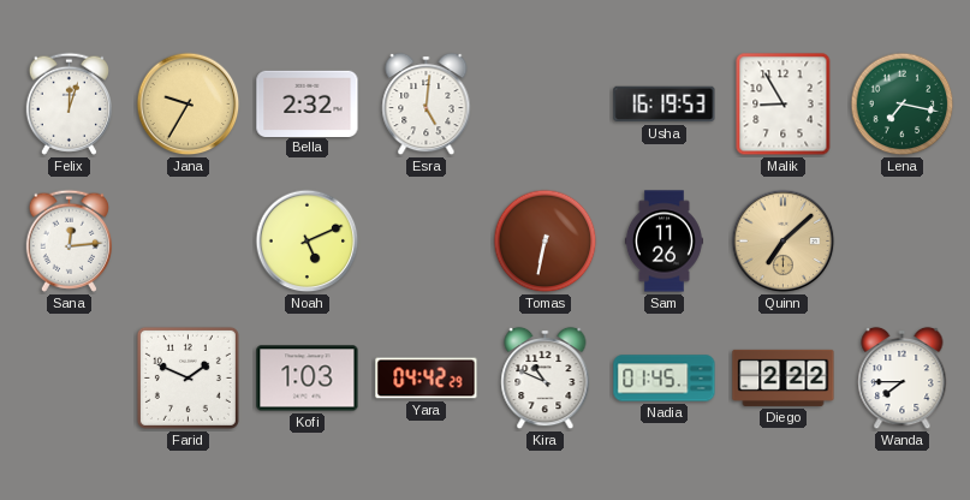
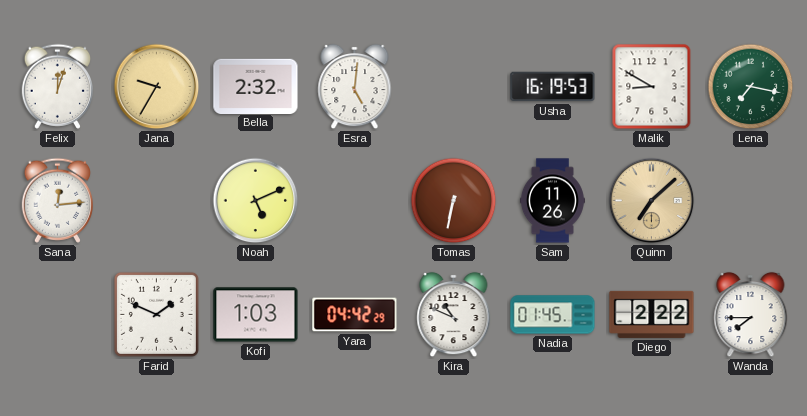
Malik: 8:55 -> 8:50 (652, 87)
